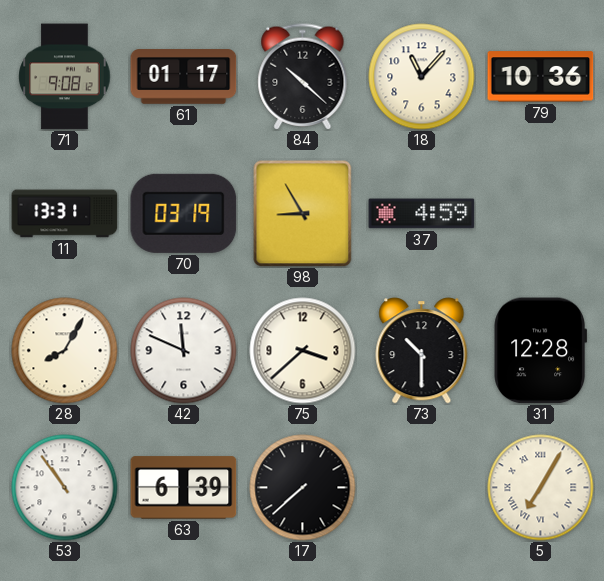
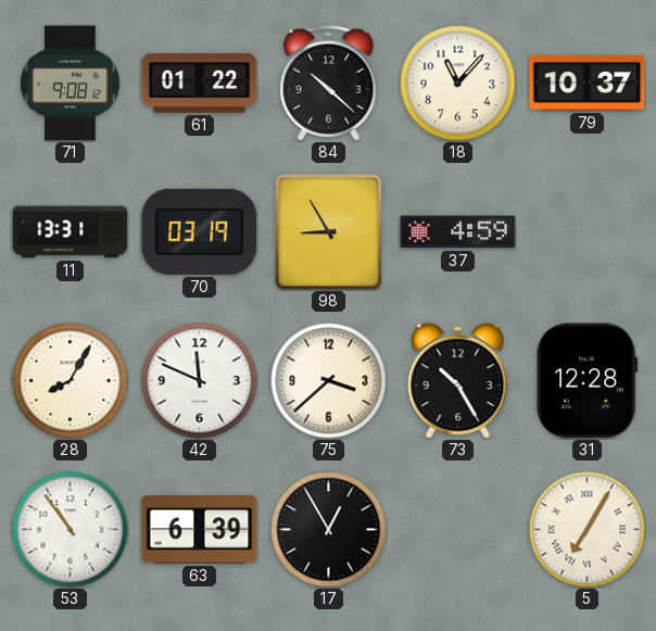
61: 01:17 -> 01:22 (200, 84)
79: 10:36 -> 10:37 (588, 84)
73: 10:30 -> 10:25 (458, 381)
17: 7:38 -> 12:55 (329, 530)
